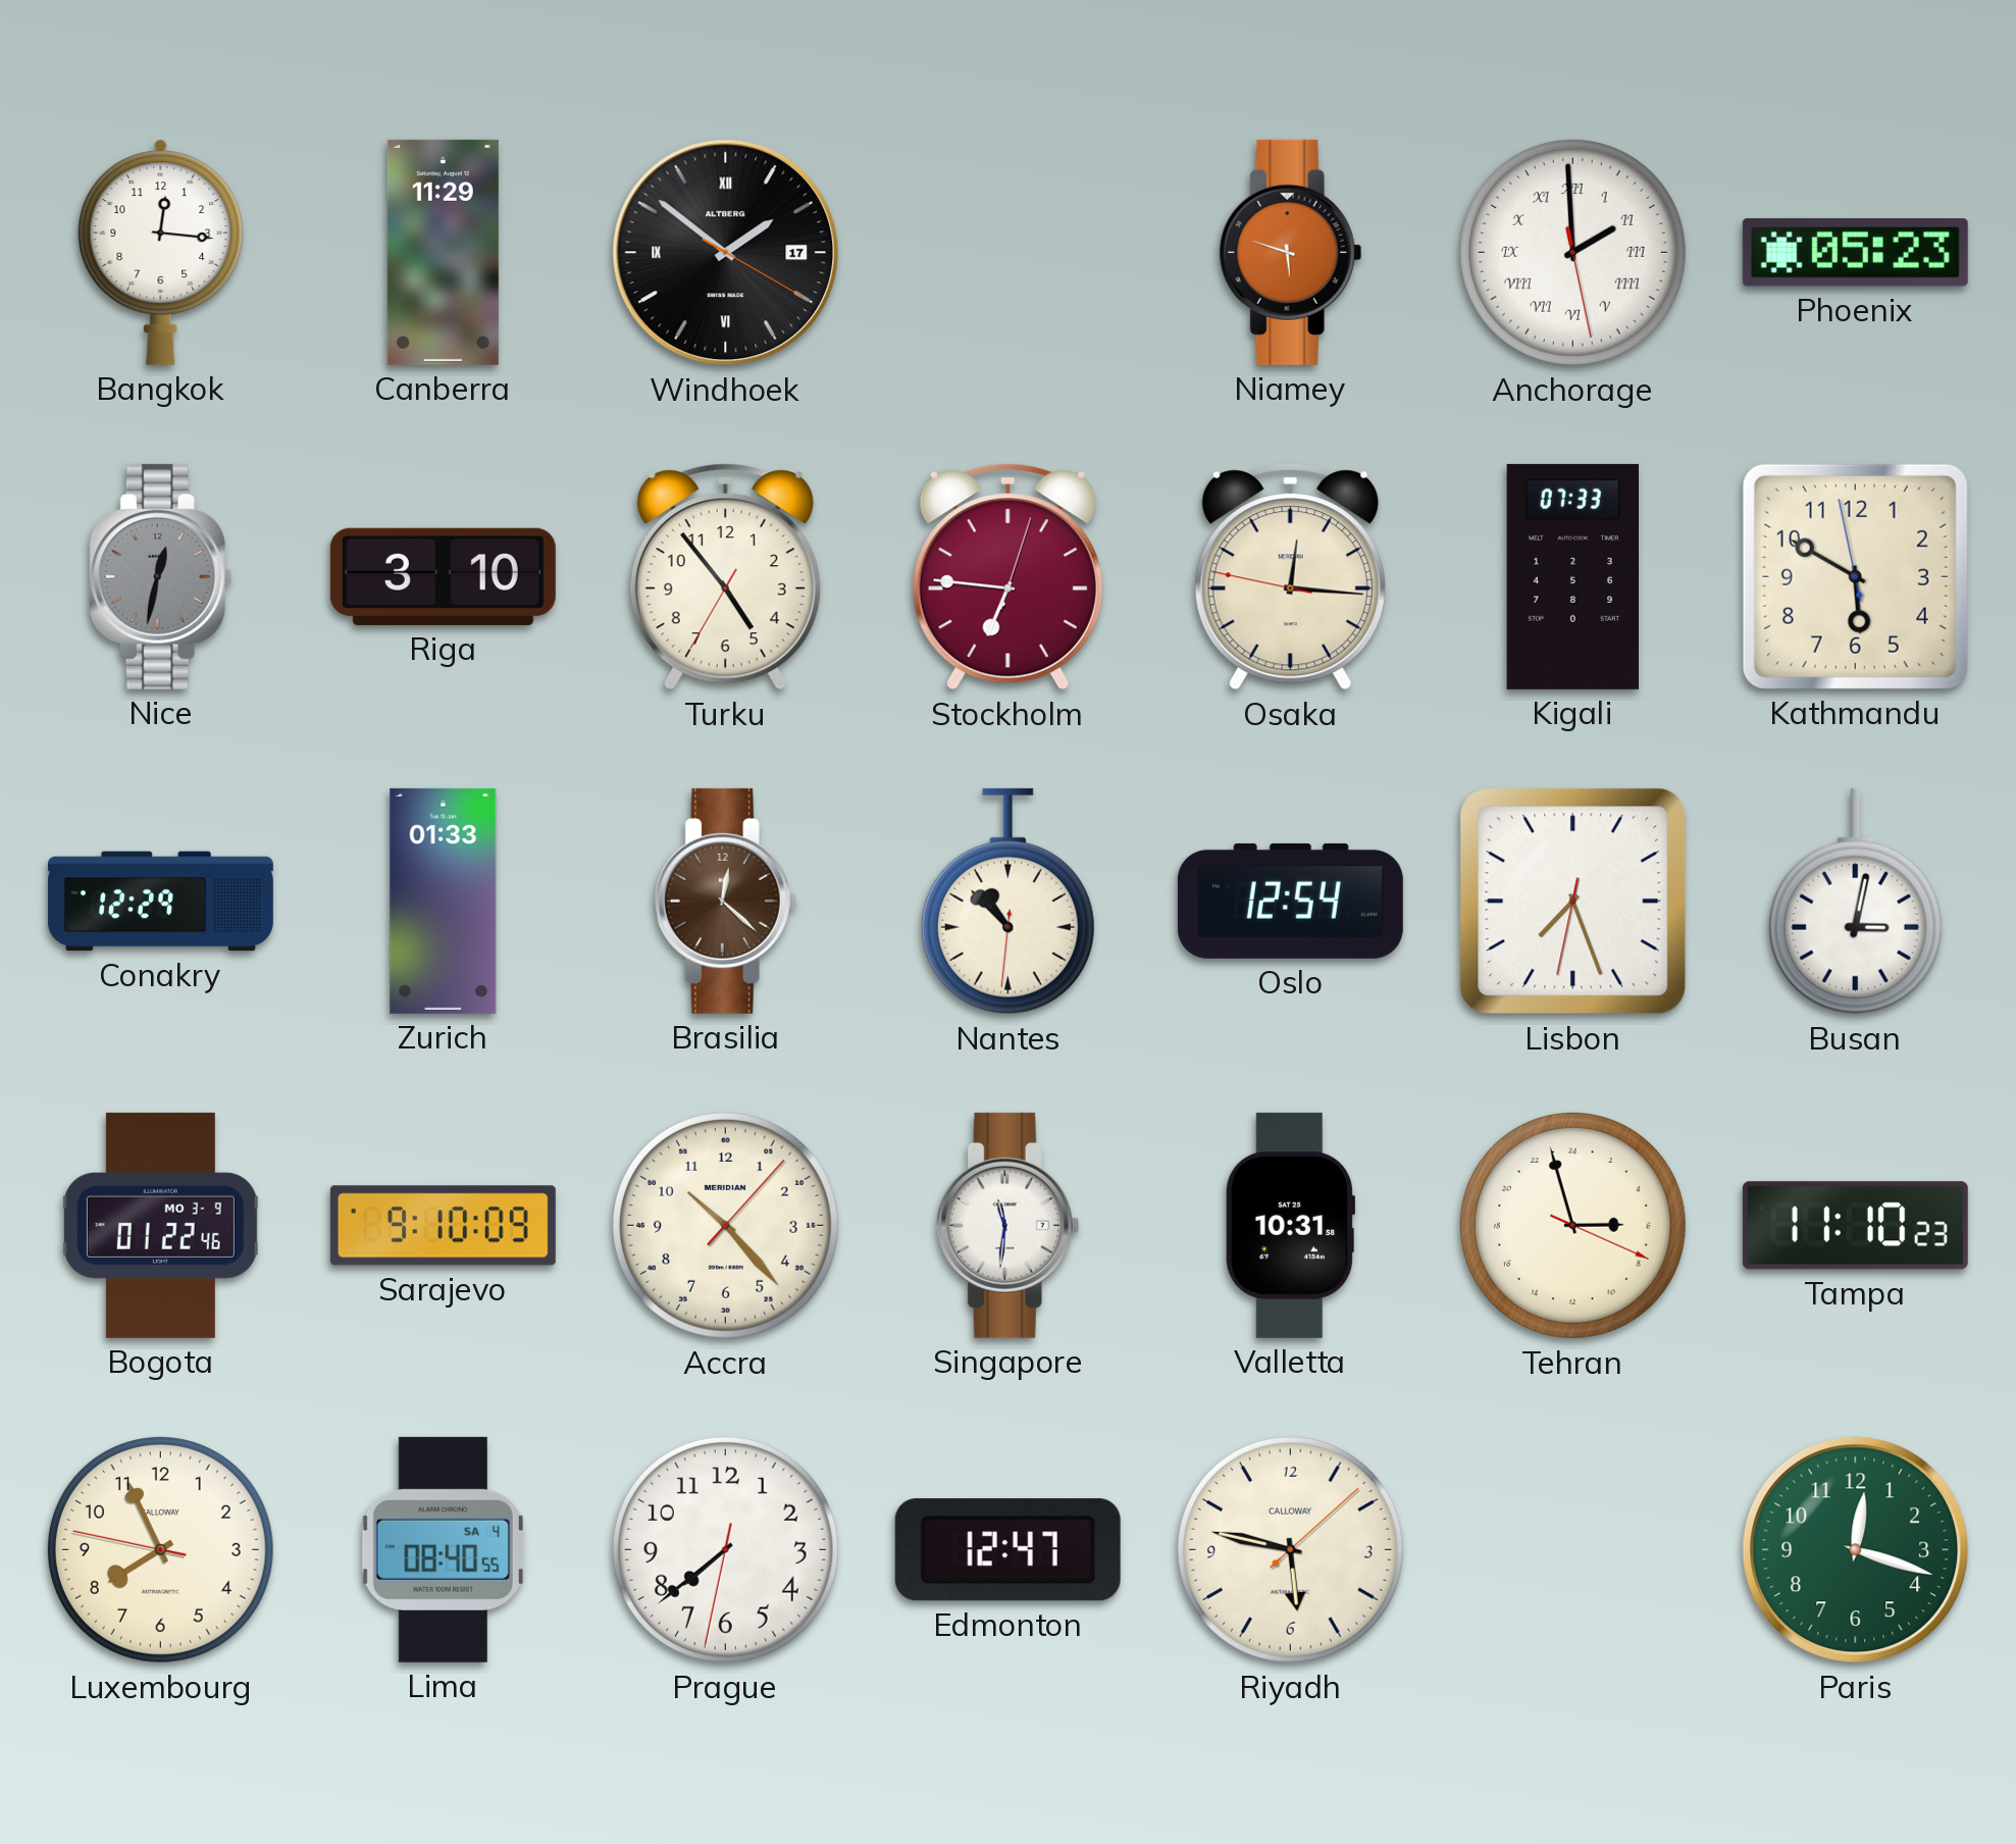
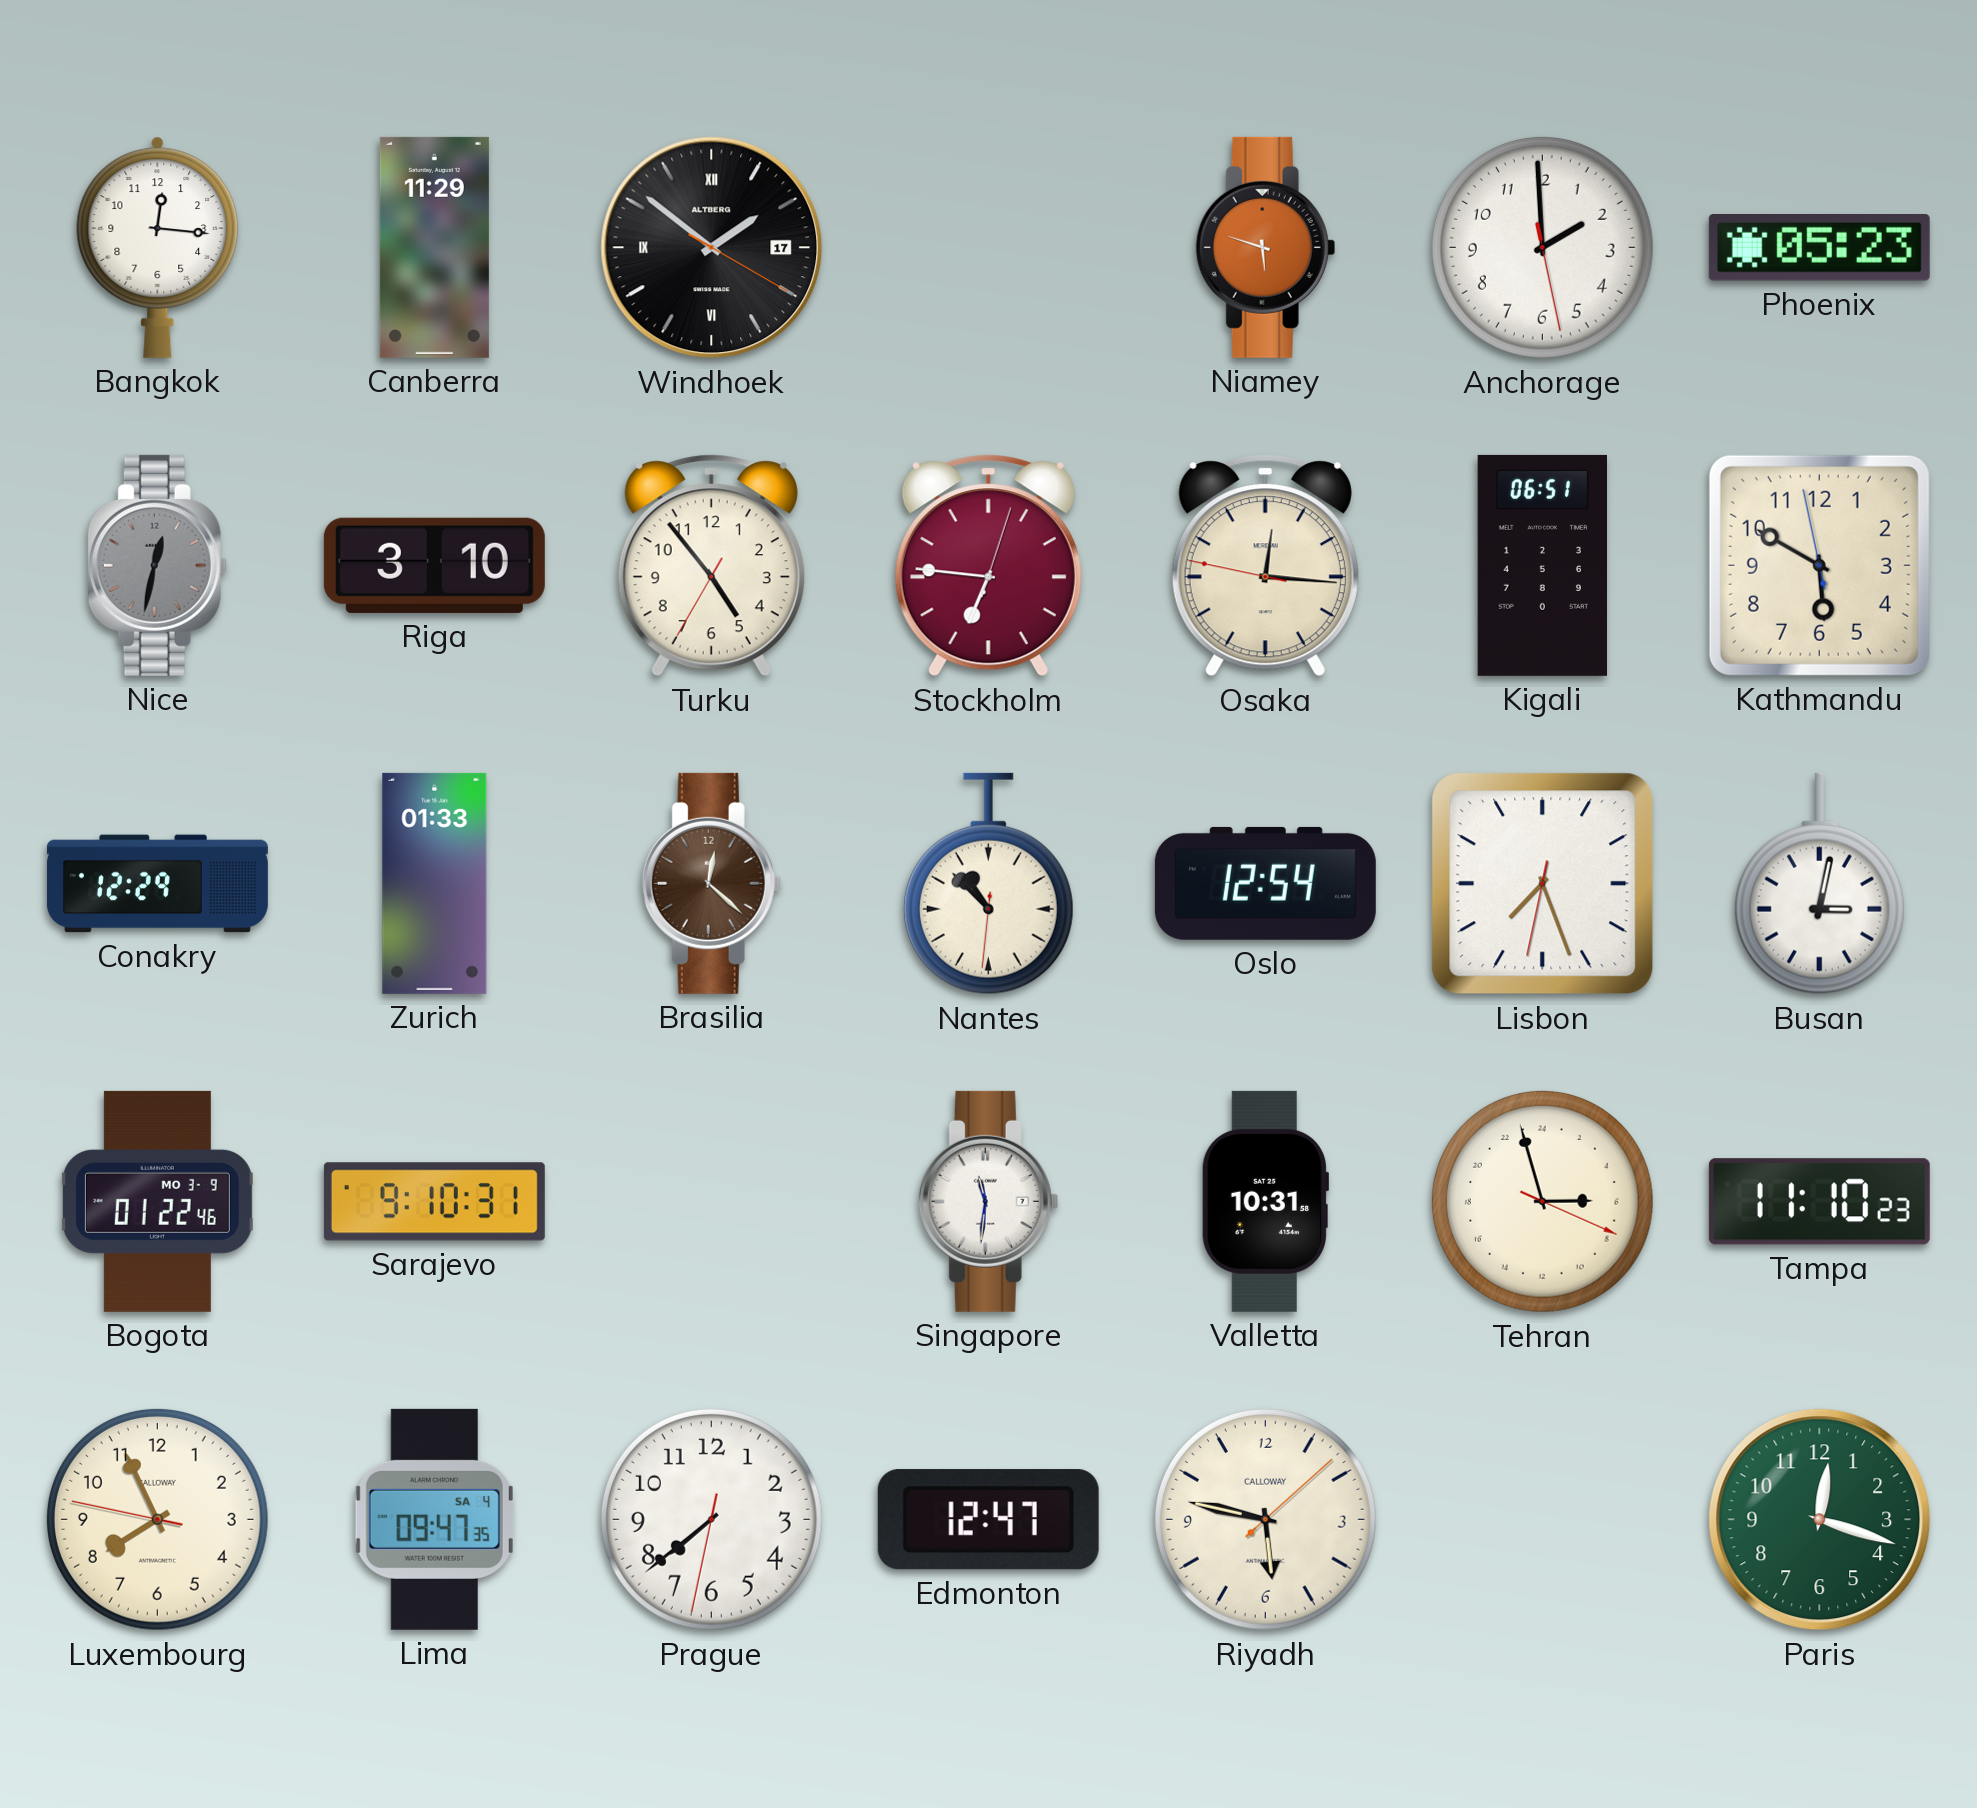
Anchorage numerals: Roman -> Arabic (1542, 247)
Kigali: 07:33 -> 06:51 (1542, 565)
Sarajevo: 9:10:09 -> 9:10:31 (434, 1202)
Accra: 10:23 -> none (725, 1225)
Lima: 08:40 -> 09:47 (434, 1519)
